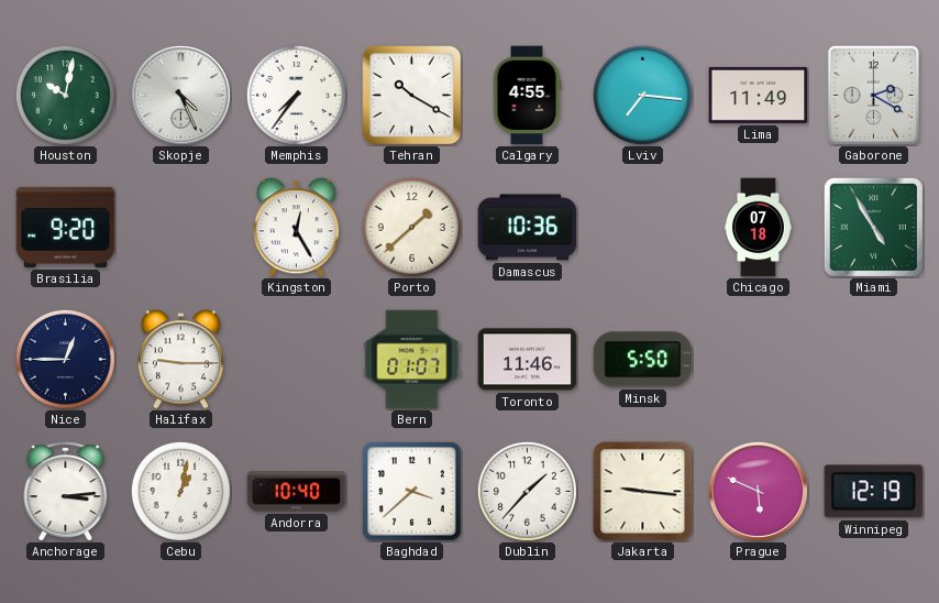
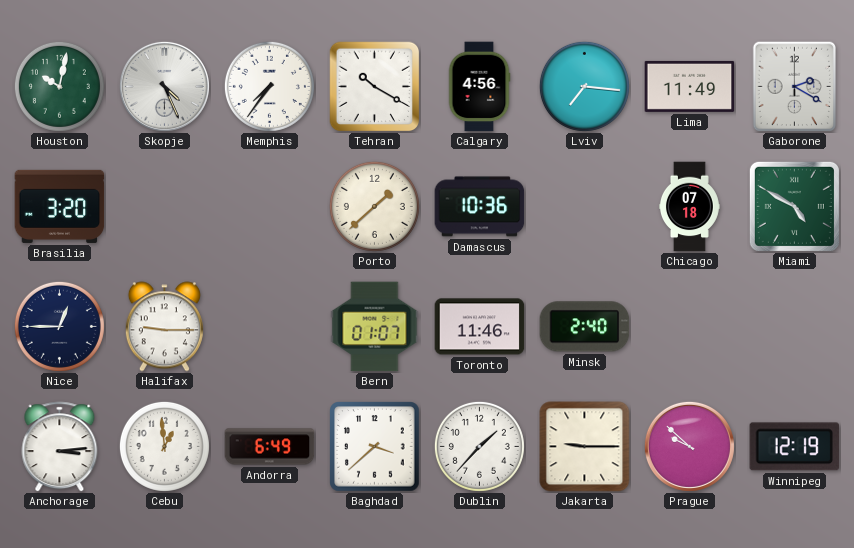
Calgary: 4:55 -> 4:56 (479, 87)
Brasilia: 9:20 -> 3:20 (60, 206)
Kingston: 12:25 -> none (296, 228)
Miami: 4:55 -> 4:50 (794, 206)
Minsk: 5:50 -> 2:40 (585, 327)
Cebu: 1:02 -> 12:59 (164, 446)
Andorra: 10:40 -> 6:49 (270, 447)
Jakarta: 9:16 -> 9:15 (585, 447)
Prague: 5:49 -> 9:52 (689, 446)
